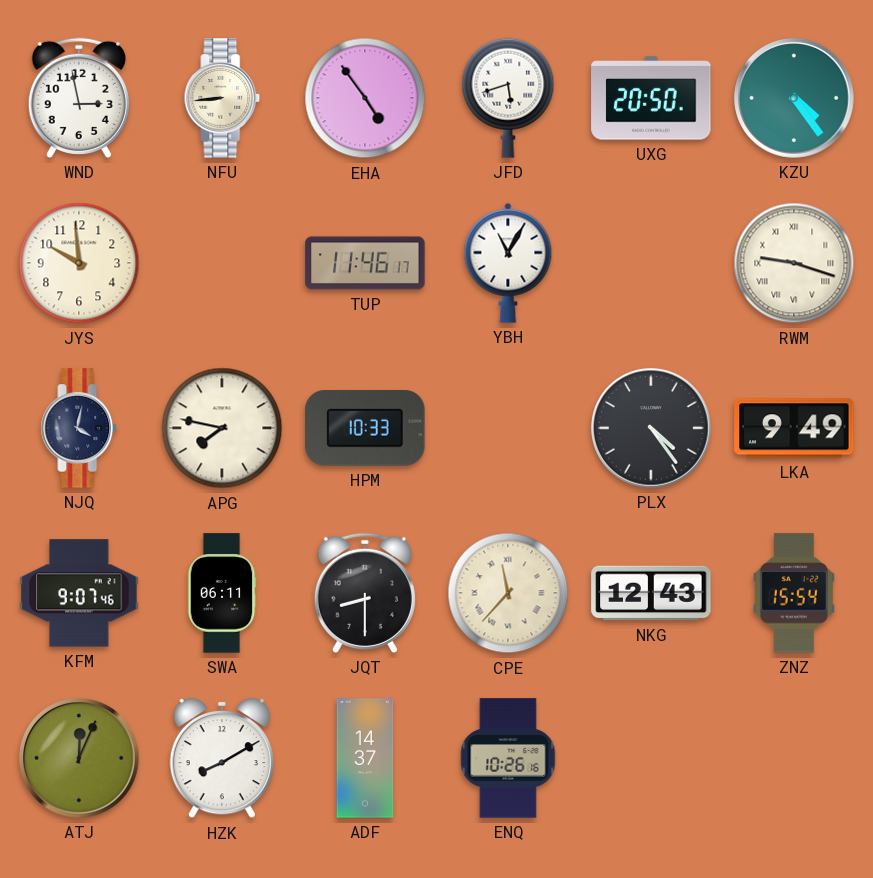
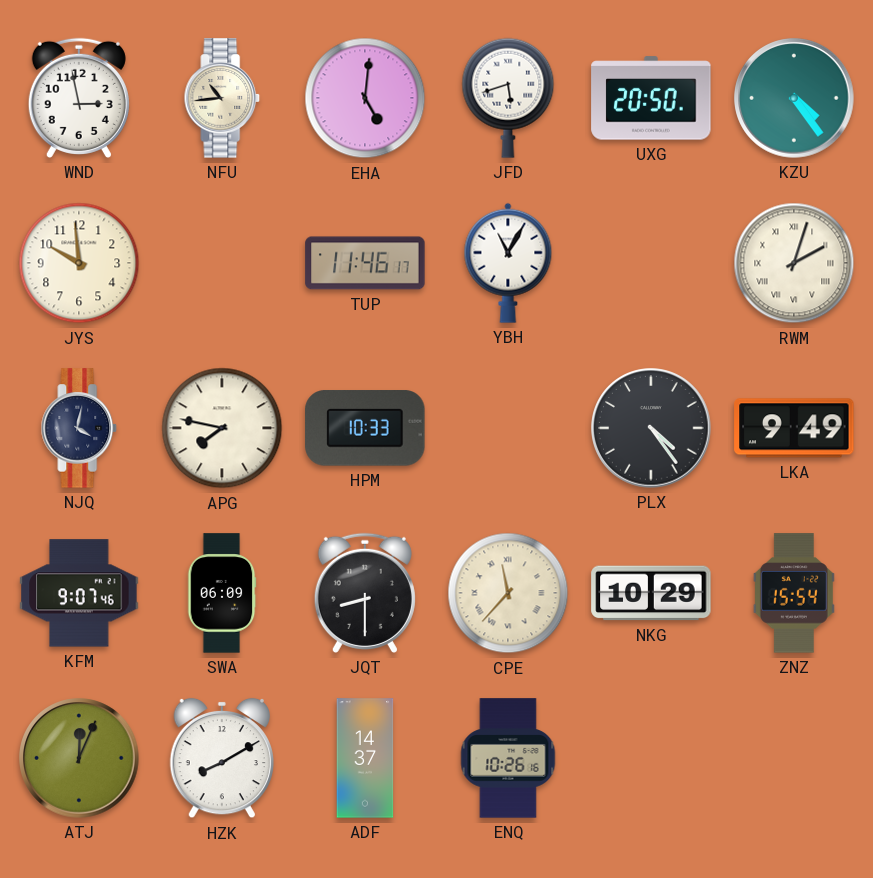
NFU: 8:44 -> 10:44 (222, 98)
EHA: 4:54 -> 5:01 (365, 98)
RWM: 9:18 -> 2:03 (794, 263)
SWA: 06:11 -> 06:09 (222, 593)
NKG: 12:43 -> 10:29 (651, 593)
